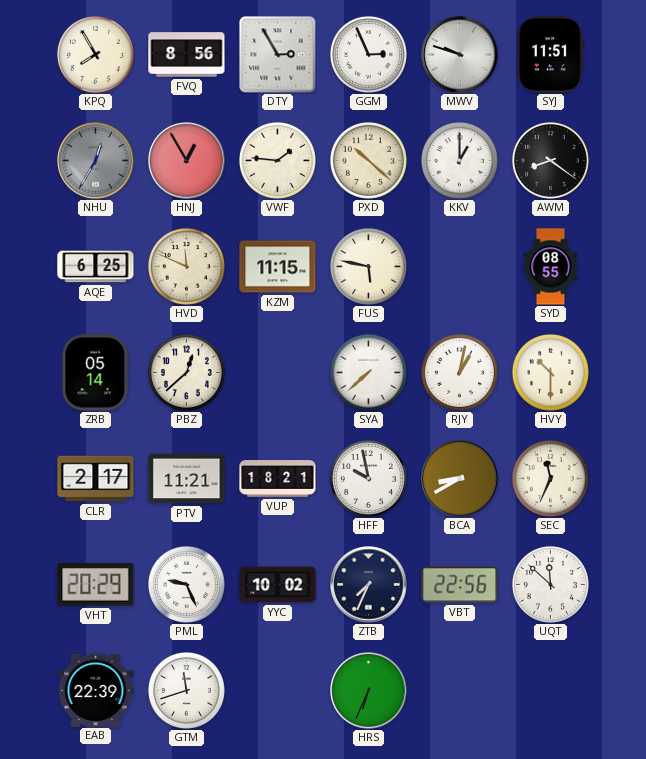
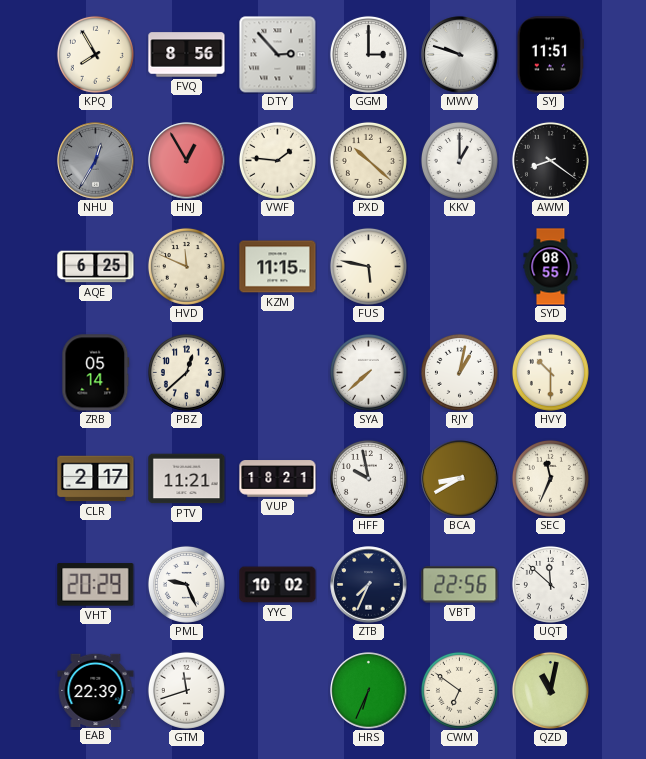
DTY: 2:55 -> 2:53 (278, 55)
GGM: 2:56 -> 3:00 (368, 54)
CWM: none -> 6:51 (459, 690)
QZD: none -> 11:02 (550, 690)
